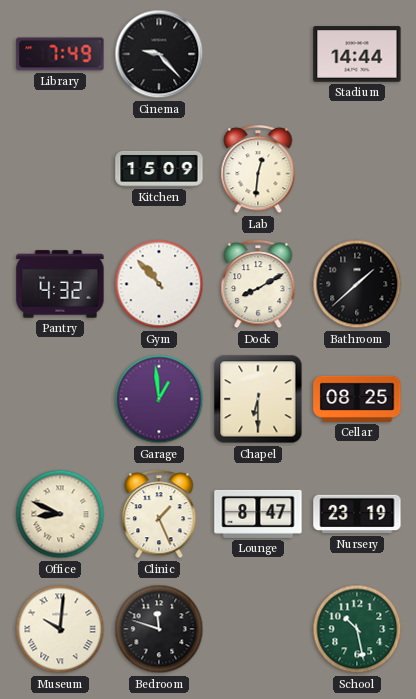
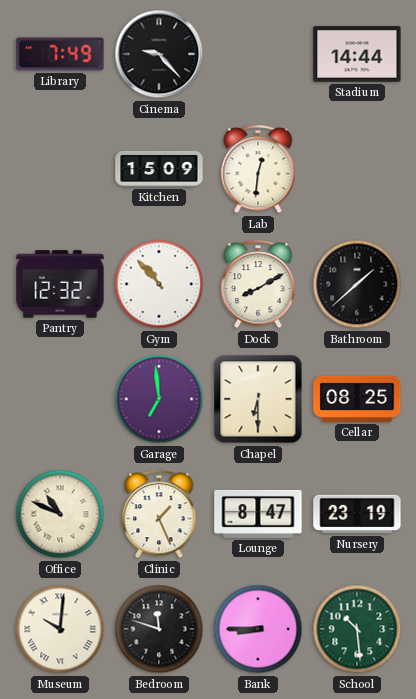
Pantry: 4:32 -> 12:32 (60, 284)
Garage: 12:59 -> 6:59 (159, 399)
Office: 8:49 -> 10:49 (60, 514)
Bank: none -> 8:45 (258, 629)
School: 10:28 -> 10:29 (357, 629)
